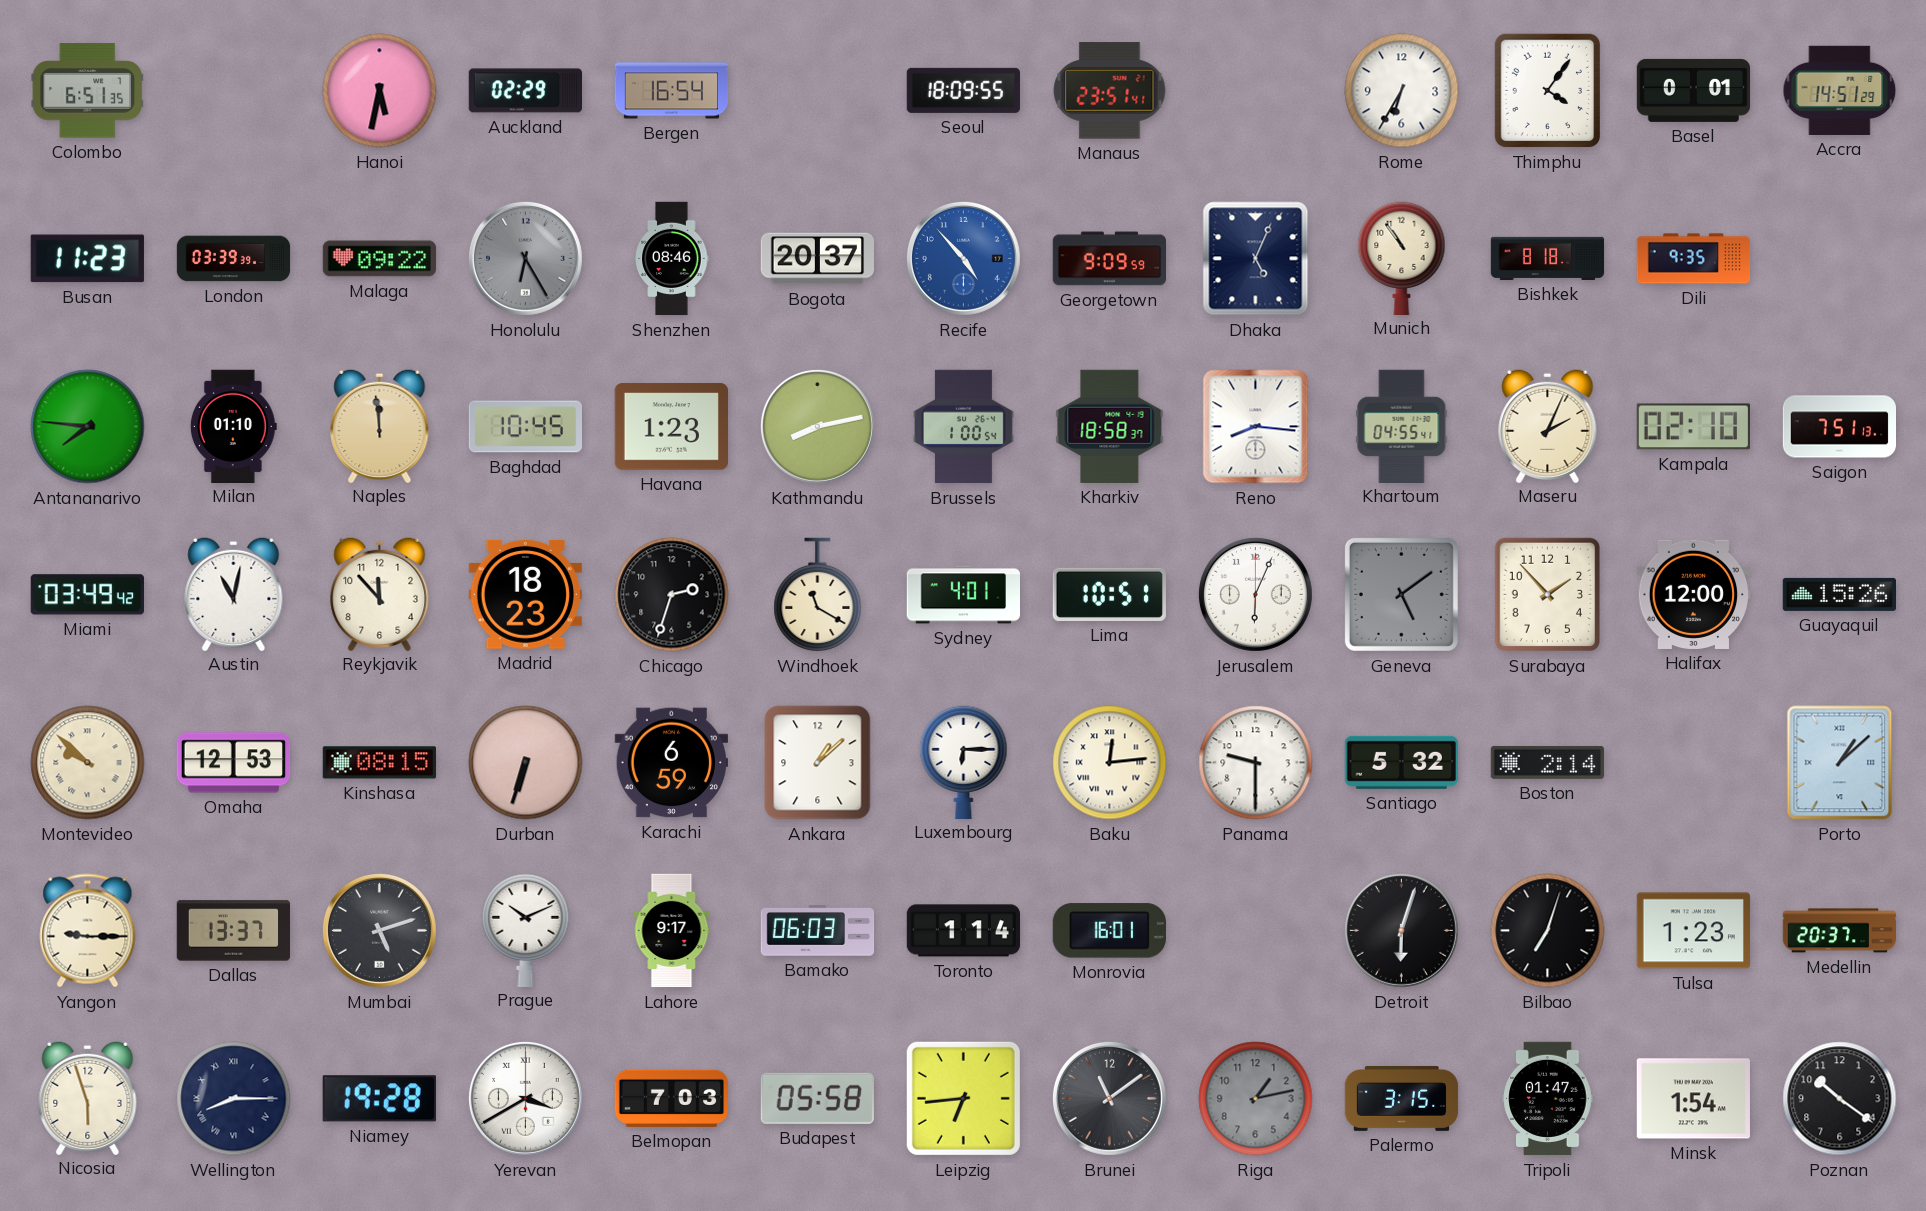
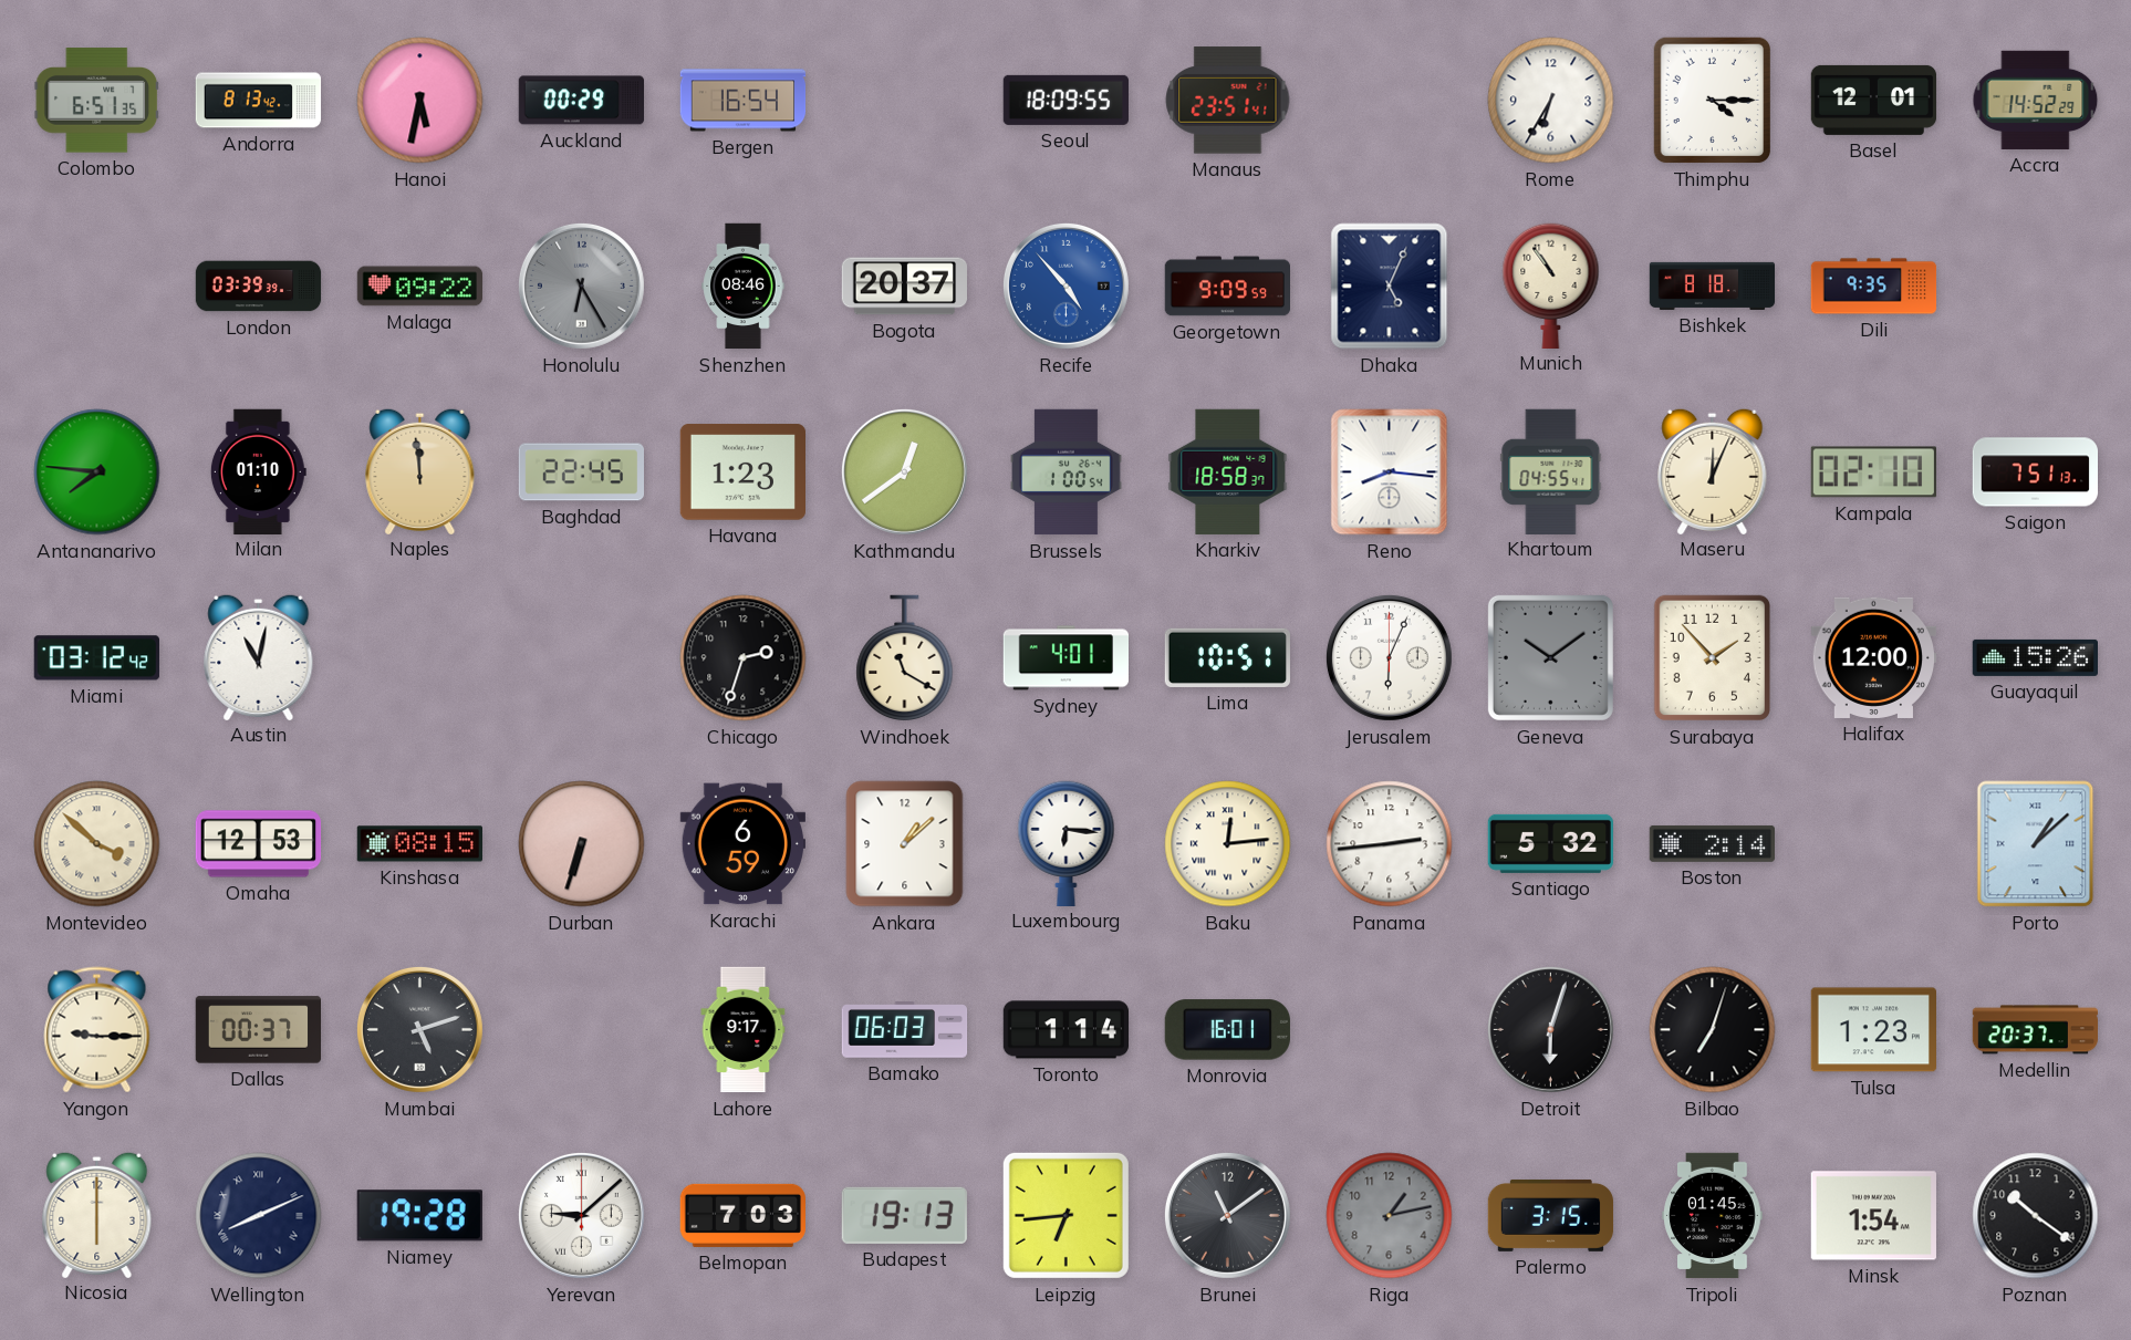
Andorra: none -> 8:13 (259, 101)
Auckland: 02:29 -> 00:29 (581, 101)
Thimphu: 4:06 -> 4:15 (1712, 101)
Basel: 0:01 -> 12:01 (1874, 100)
Accra: 14:51 -> 14:52 (2036, 100)
Busan: 11:23 -> none (87, 259)
Baghdad: 10:45 -> 22:45 (581, 472)
Kathmandu: 8:13 -> 12:39 (904, 471)
Maseru: 2:04 -> 12:04 (1713, 470)
Miami: 03:49 -> 03:12 (96, 658)
Reykjavik: 11:53 -> none (380, 593)
Madrid: 18:23 -> none (525, 594)
Geneva: 5:09 -> 10:09 (1550, 657)
Montevideo: 9:52 -> 3:52 (97, 844)
Luxembourg: 6:15 -> 6:16 (1067, 843)
Panama: 9:30 -> 2:44 (1390, 844)
Dallas: 13:37 -> 00:37 (258, 1030)
Prague: 10:11 -> none (526, 930)
Nicosia: 5:57 -> 6:00 (97, 1214)
Wellington: 8:15 -> 8:11 (259, 1216)
Yerevan: 3:40 -> 9:08 (581, 1215)
Budapest: 05:58 -> 19:13 (904, 1215)
Tripoli: 01:47 -> 01:45 (1713, 1216)
